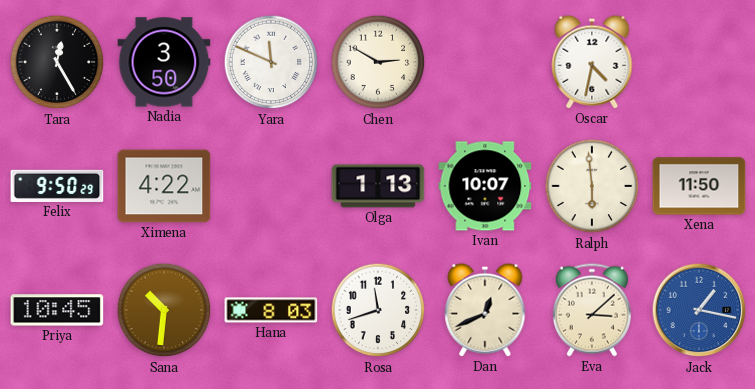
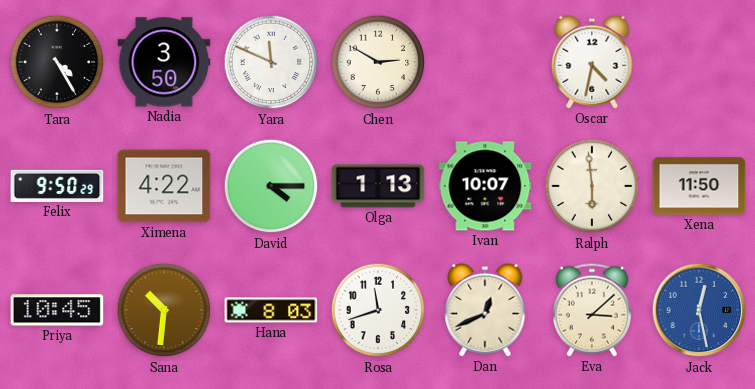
Tara: 12:25 -> 4:25 (57, 62)
David: none -> 4:15 (271, 186)
Jack: 1:17 -> 12:28 (699, 310)
